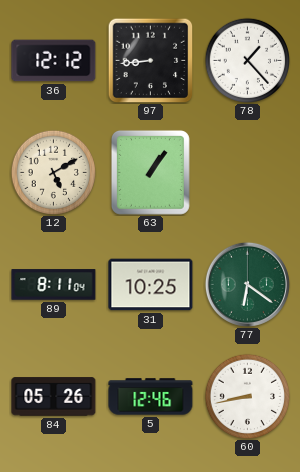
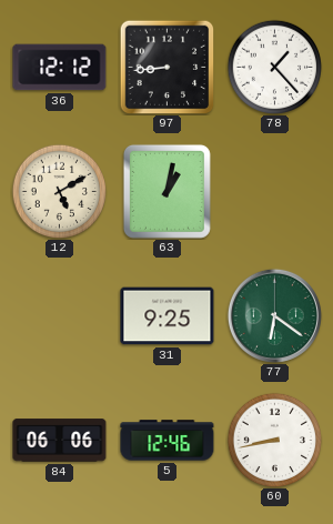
63: 1:06 -> 1:02 (167, 191)
89: 8:11 -> none (54, 285)
31: 10:25 -> 9:25 (168, 316)
84: 05:26 -> 06:06 (60, 441)
